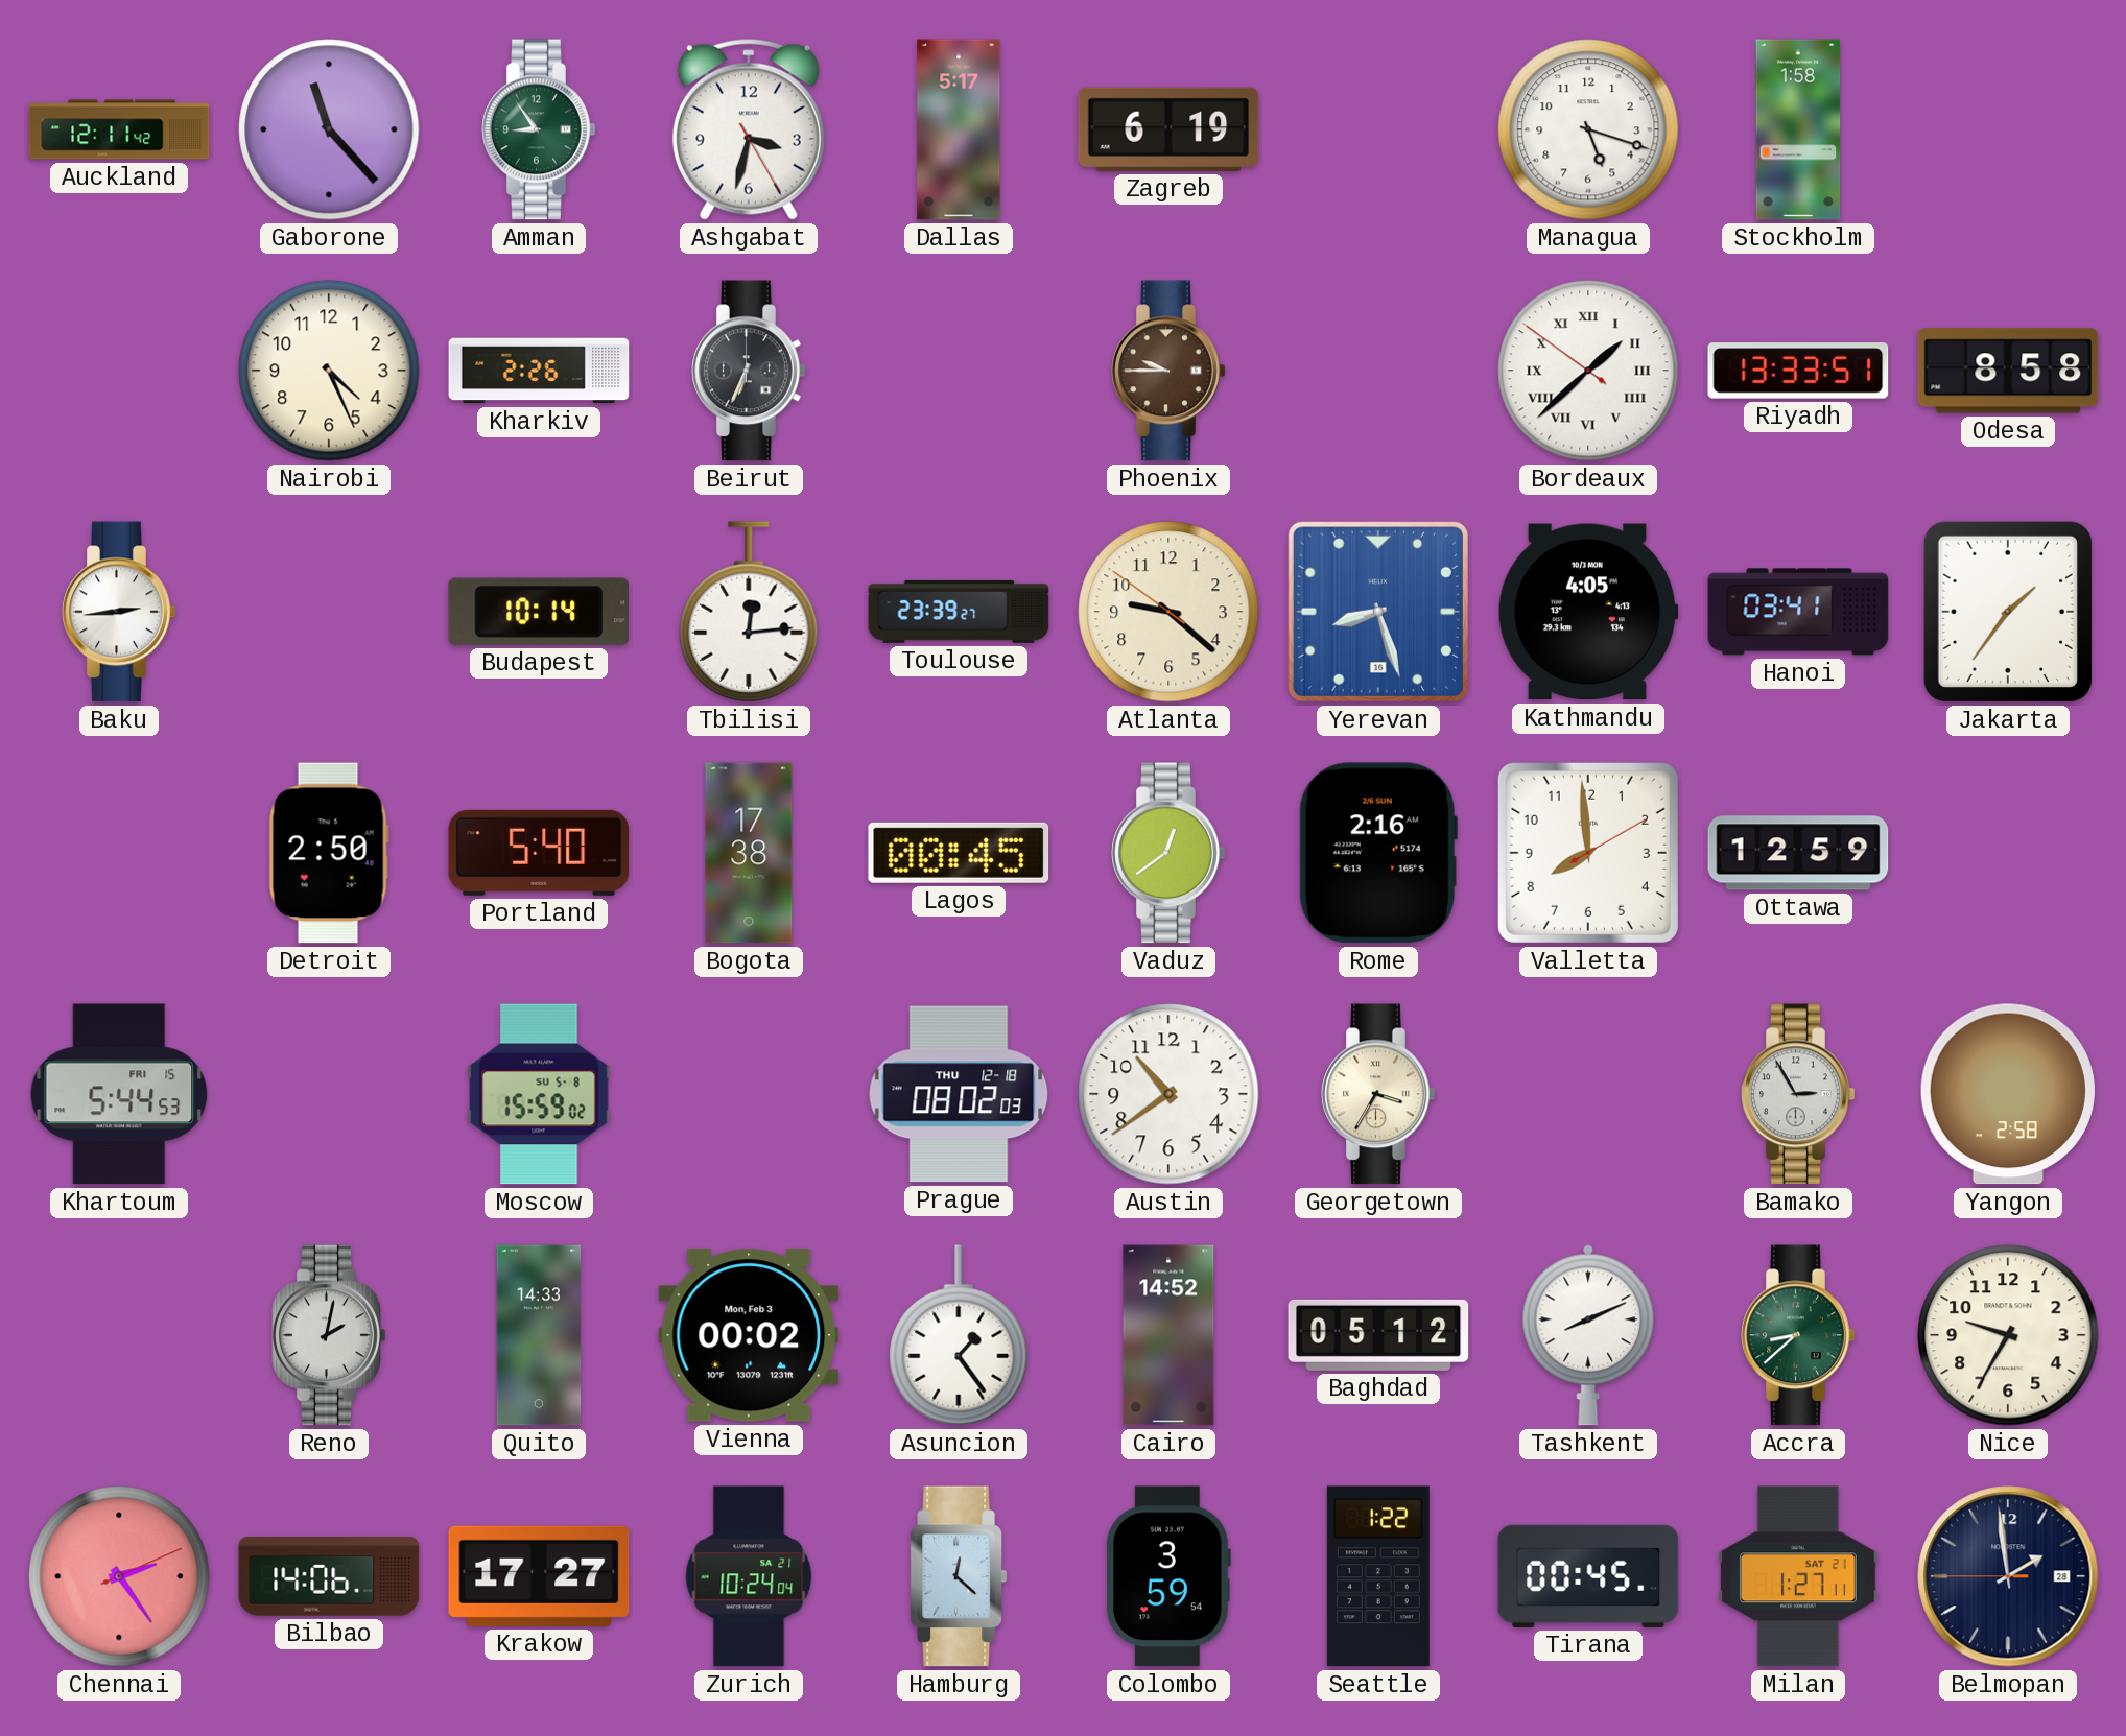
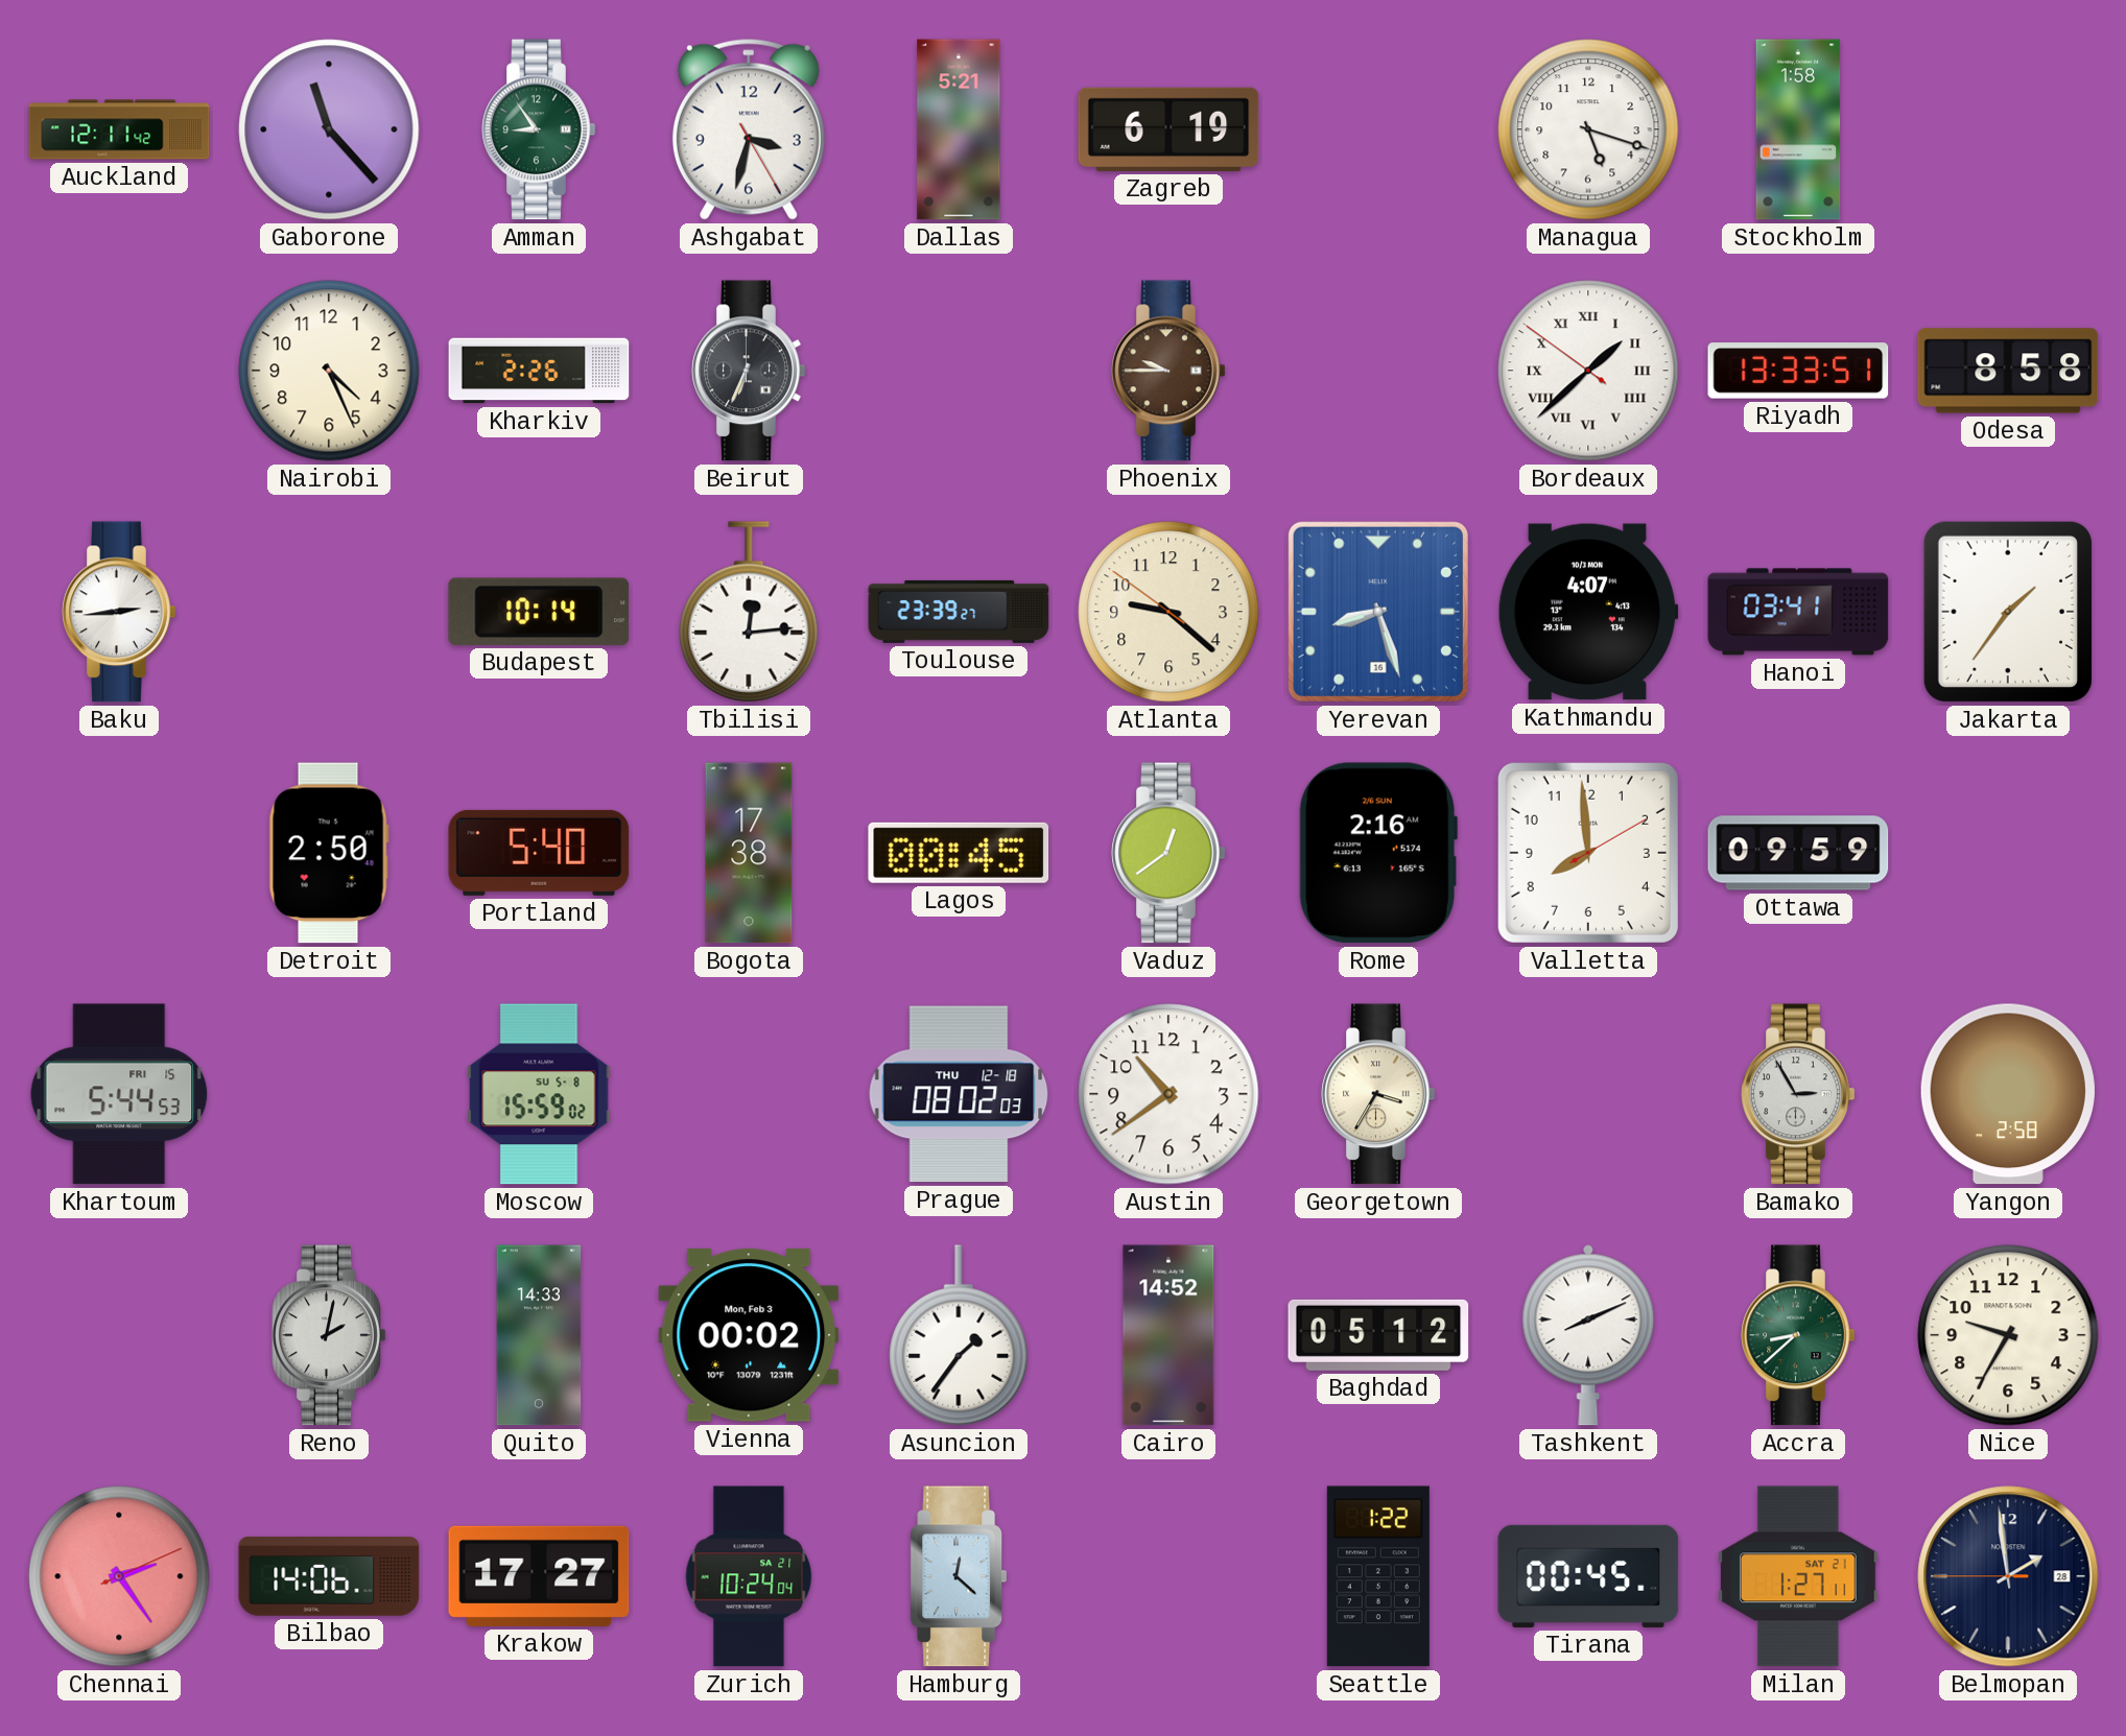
Dallas: 5:17 -> 5:21 (959, 129)
Kathmandu: 4:05 -> 4:07 (1588, 612)
Ottawa: 12:59 -> 09:59 (1798, 853)
Asuncion: 1:24 -> 1:36 (959, 1335)
Colombo: 3:59 -> none (1167, 1576)
